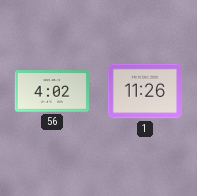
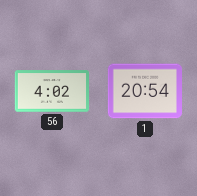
1: 11:26 -> 20:54 (144, 91)
